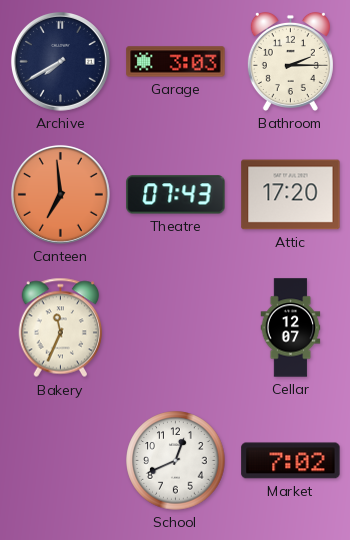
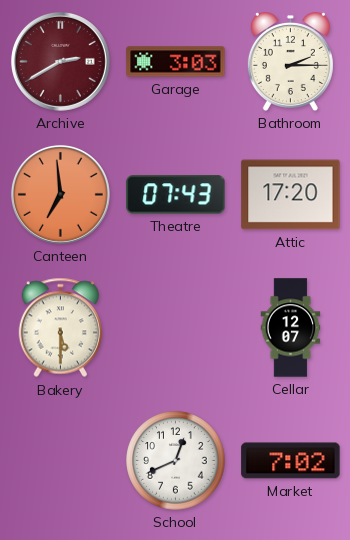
Archive: 7:40 -> 2:40 (60, 61)
Archive dial: navy -> burgundy (60, 61)
Bakery: 11:34 -> 5:30 (61, 328)
